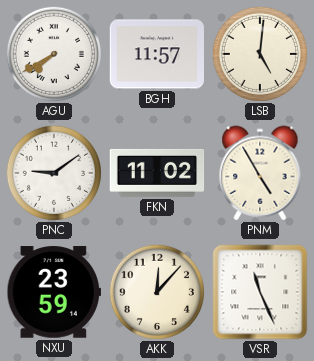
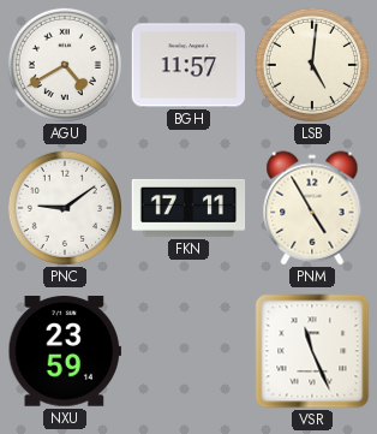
AGU: 7:40 -> 4:40 (65, 65)
FKN: 11:02 -> 17:11 (188, 208)
AKK: 12:07 -> none (157, 292)
